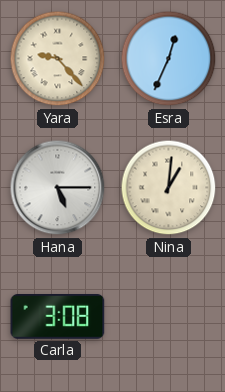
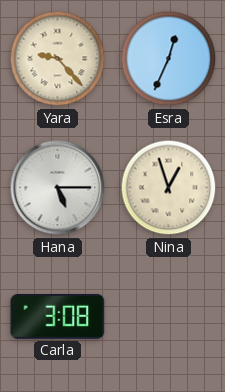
Nina: 1:01 -> 12:57 (169, 188)
